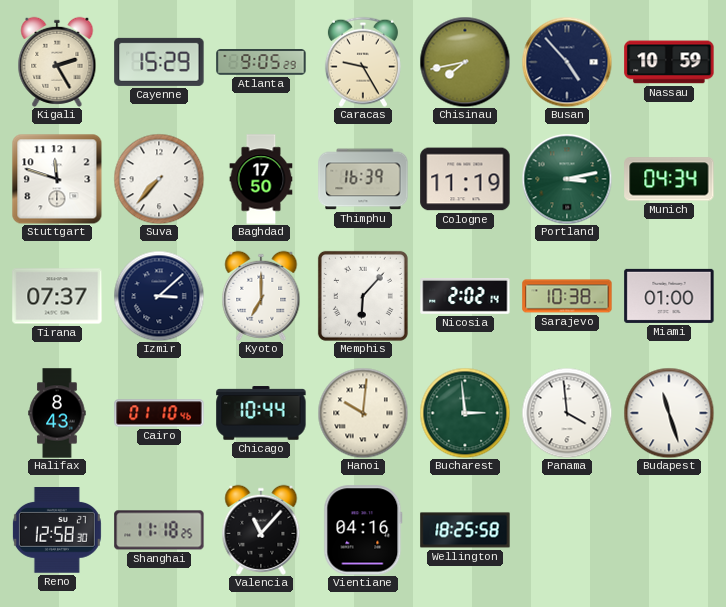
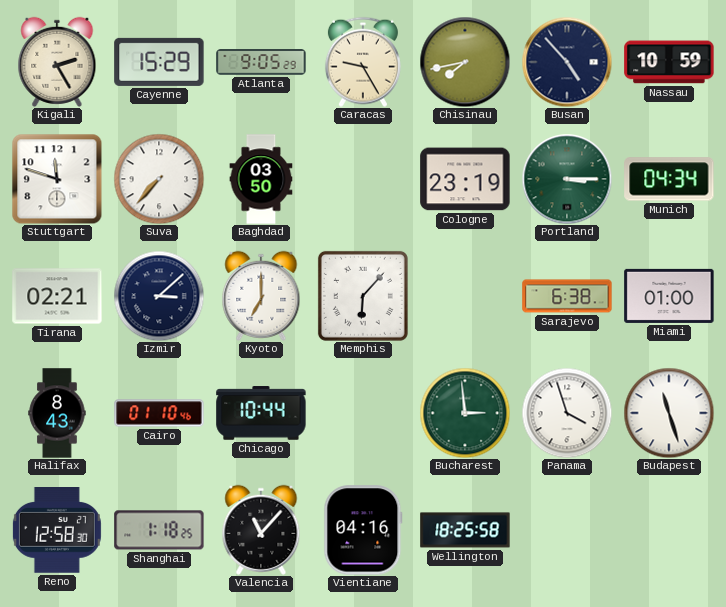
Baghdad: 17:50 -> 03:50 (261, 179)
Thimphu: 16:39 -> none (363, 179)
Cologne: 11:19 -> 23:19 (465, 179)
Portland: 3:13 -> 3:15 (567, 179)
Tirana: 07:37 -> 02:21 (57, 296)
Nicosia: 2:02 -> none (465, 297)
Sarajevo: 10:38 -> 6:38 (567, 296)
Hanoi: 10:01 -> none (363, 413)
Panama: 3:59 -> 3:57 (567, 413)
Shanghai: 11:18 -> 1:18 (159, 530)
